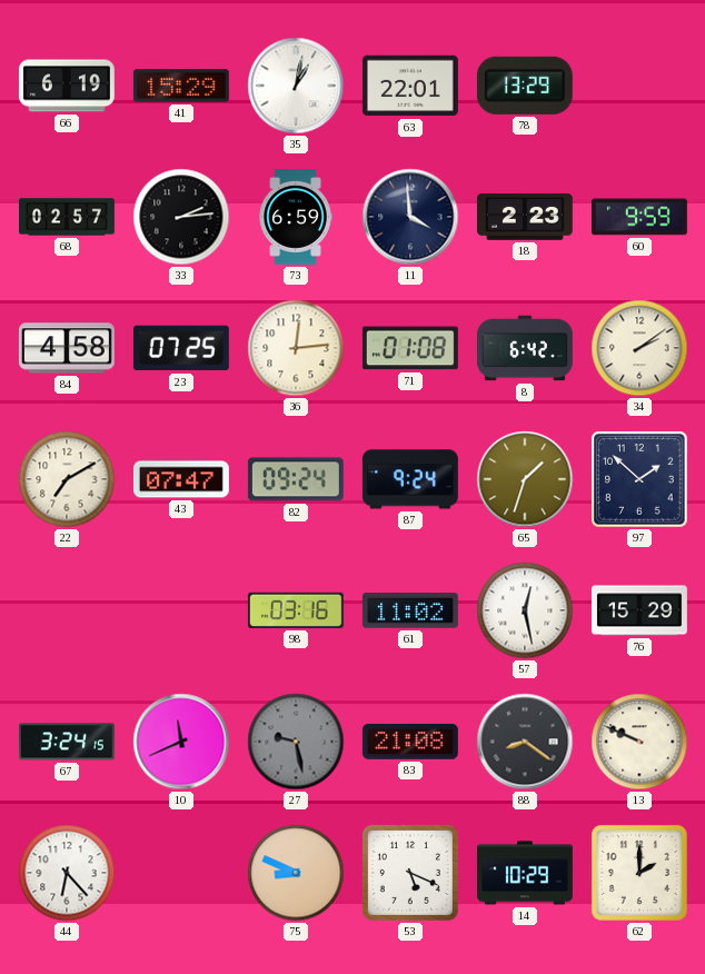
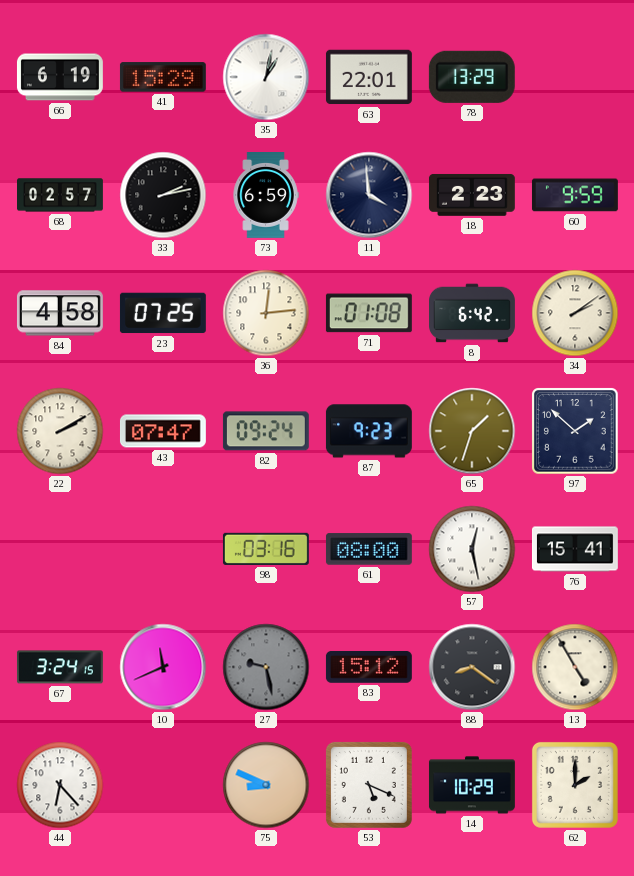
33: 2:14 -> 2:13 (163, 195)
22: 7:10 -> 2:10 (60, 431)
87: 9:24 -> 9:23 (369, 431)
61: 11:02 -> 08:00 (369, 549)
76: 15:29 -> 15:41 (575, 549)
83: 21:08 -> 15:12 (369, 667)
13: 9:49 -> 4:55 (575, 667)
